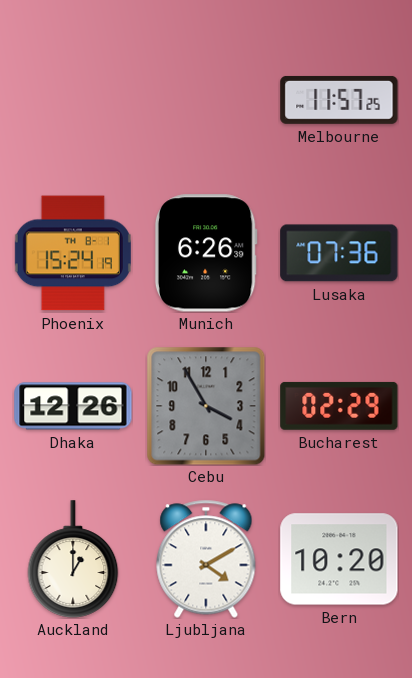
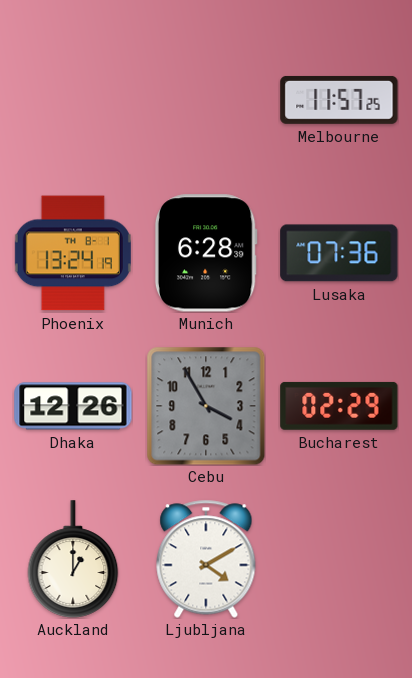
Phoenix: 15:24 -> 13:24 (73, 253)
Munich: 6:26 -> 6:28 (206, 253)
Bern: 10:20 -> none (339, 559)
